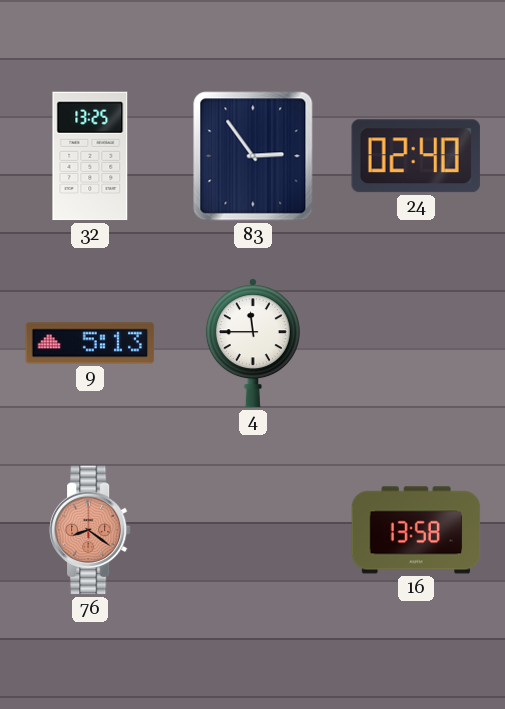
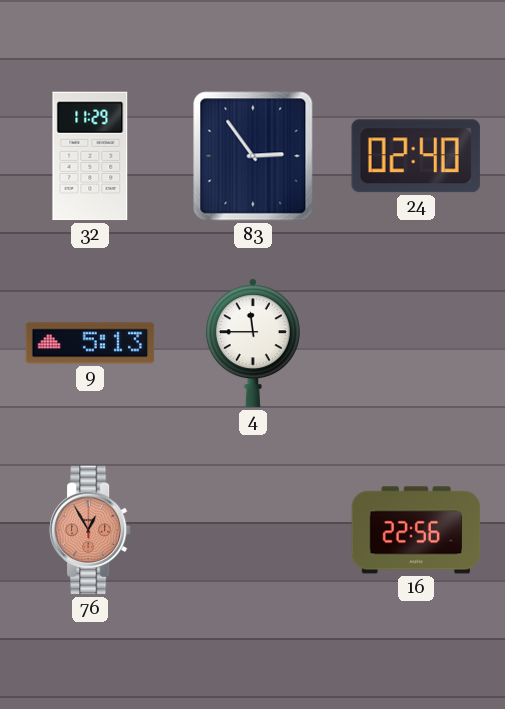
32: 13:25 -> 11:29 (90, 156)
76: 8:21 -> 12:55 (91, 530)
16: 13:58 -> 22:56 (416, 530)
